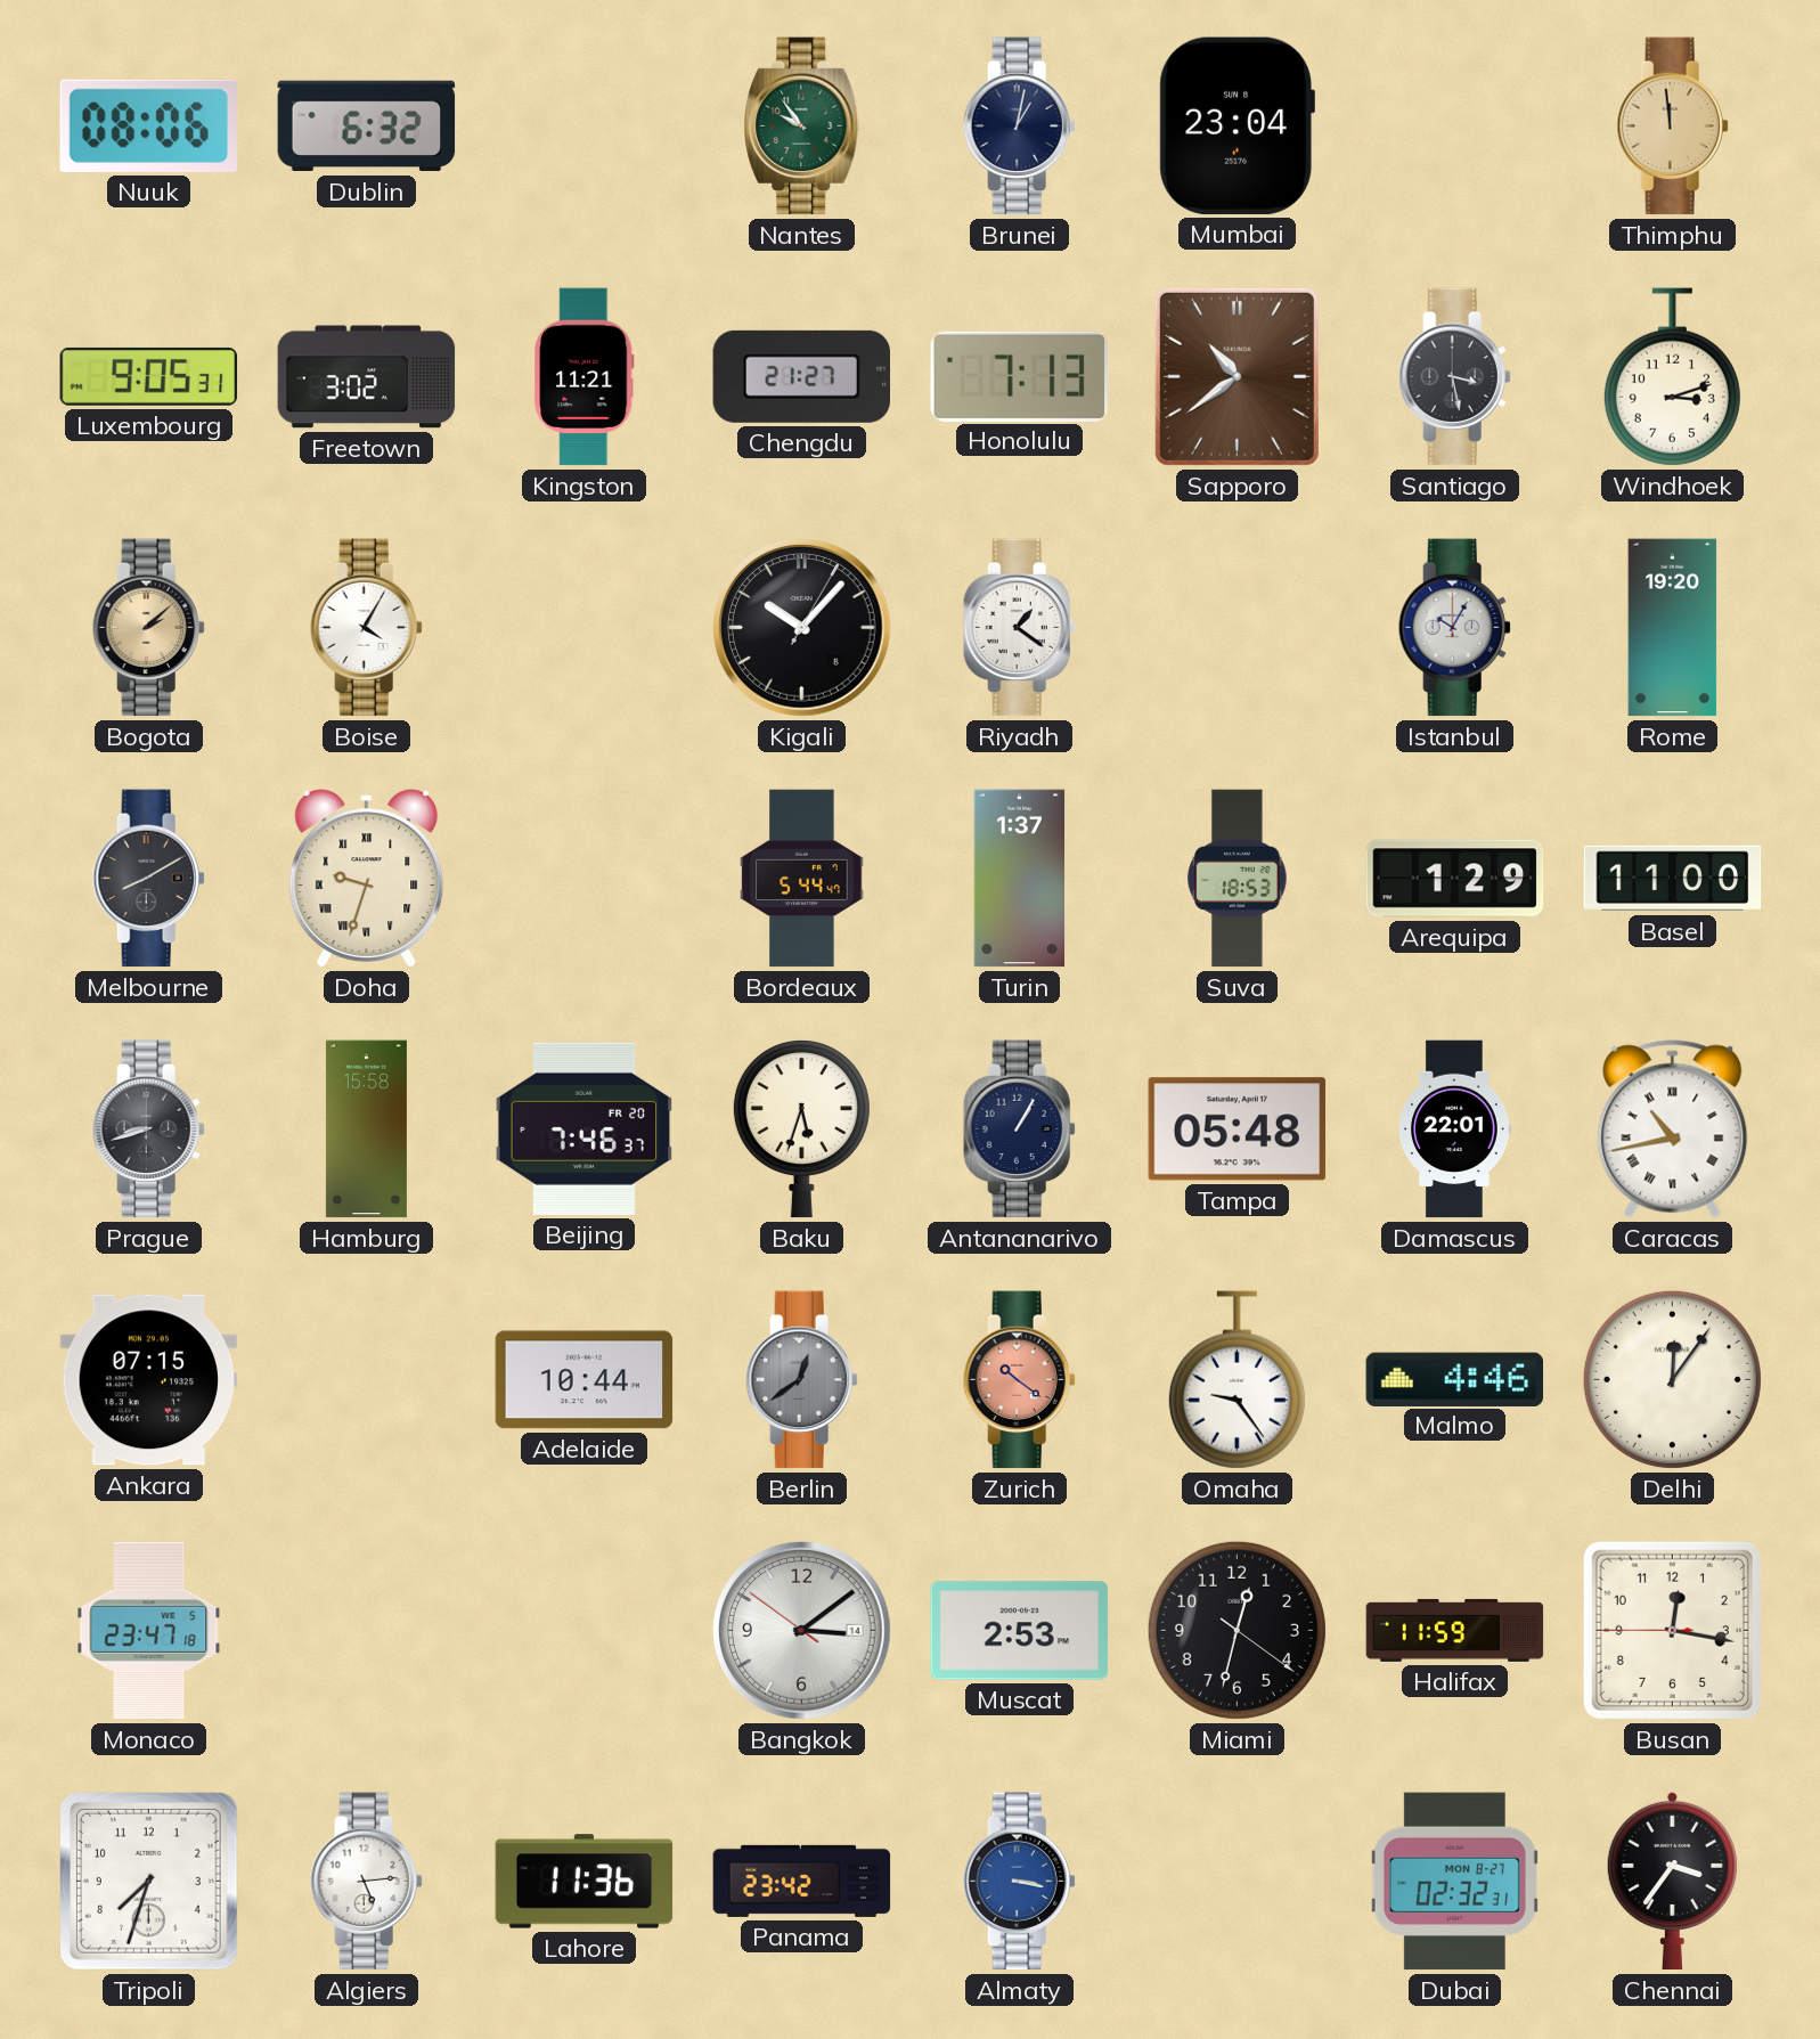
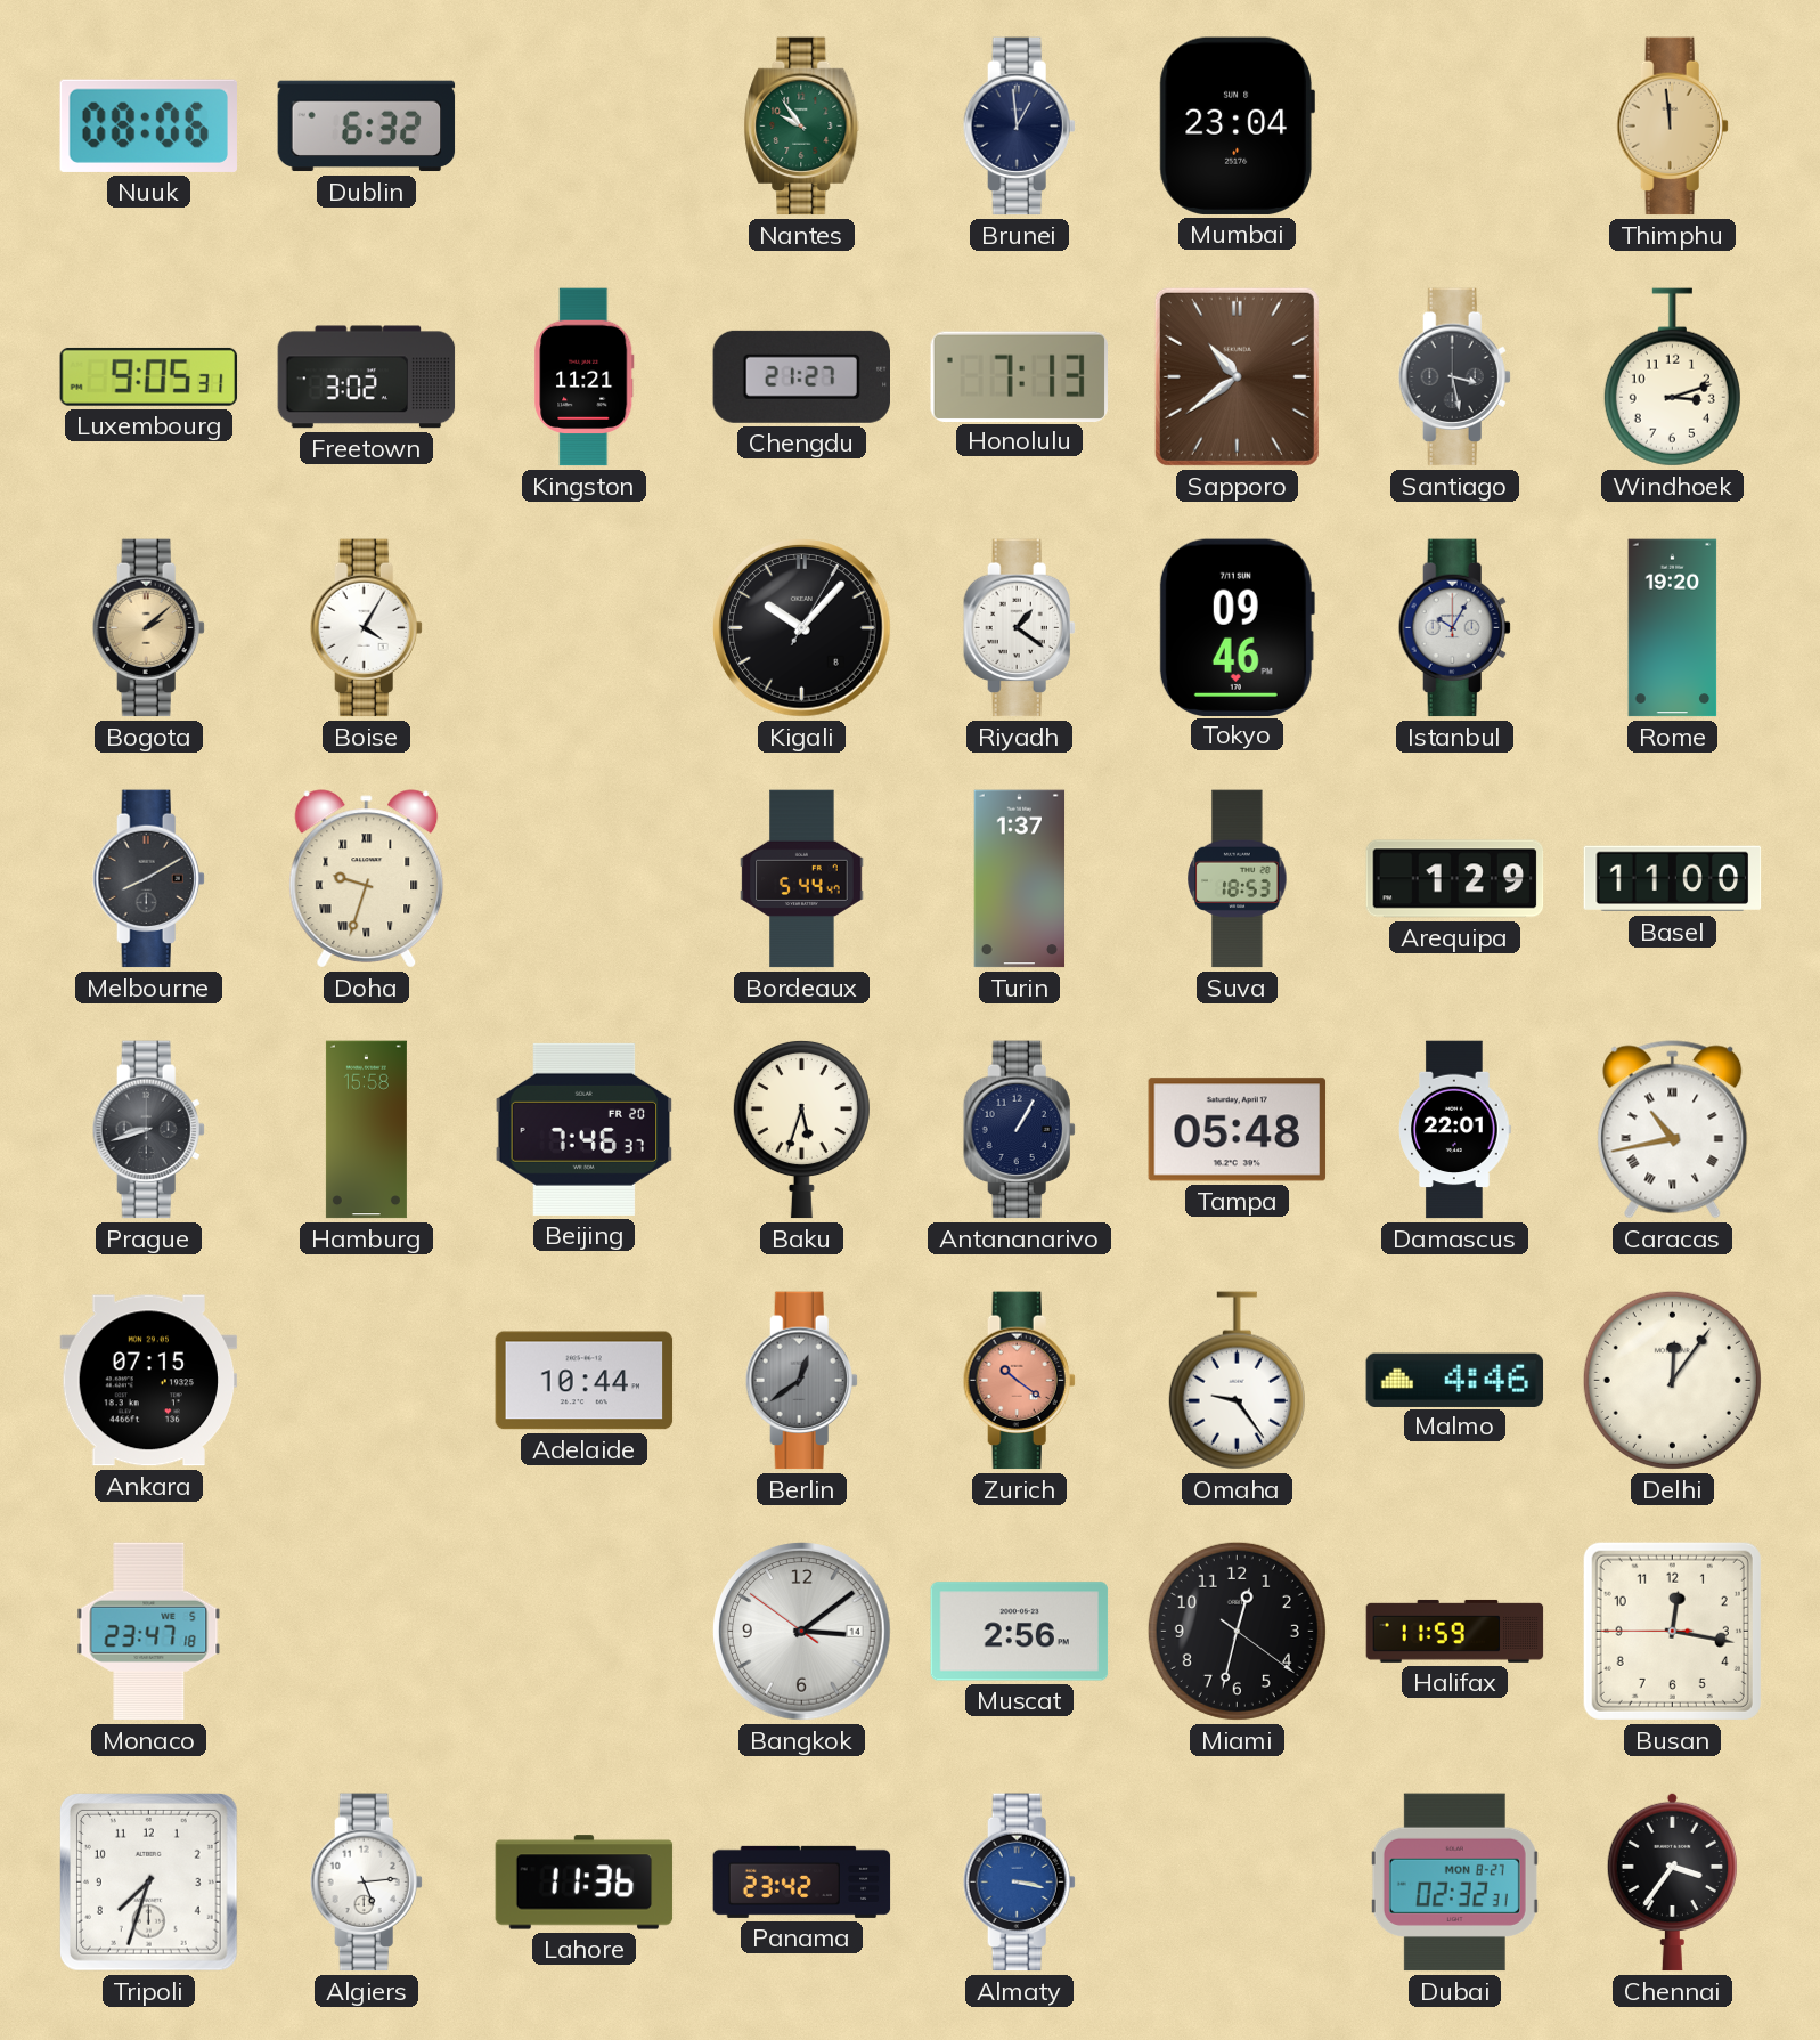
Brunei: 1:02 -> 12:59 (1019, 127)
Tokyo: none -> 09:46 (1237, 627)
Muscat: 2:53 -> 2:56 (1020, 1632)
